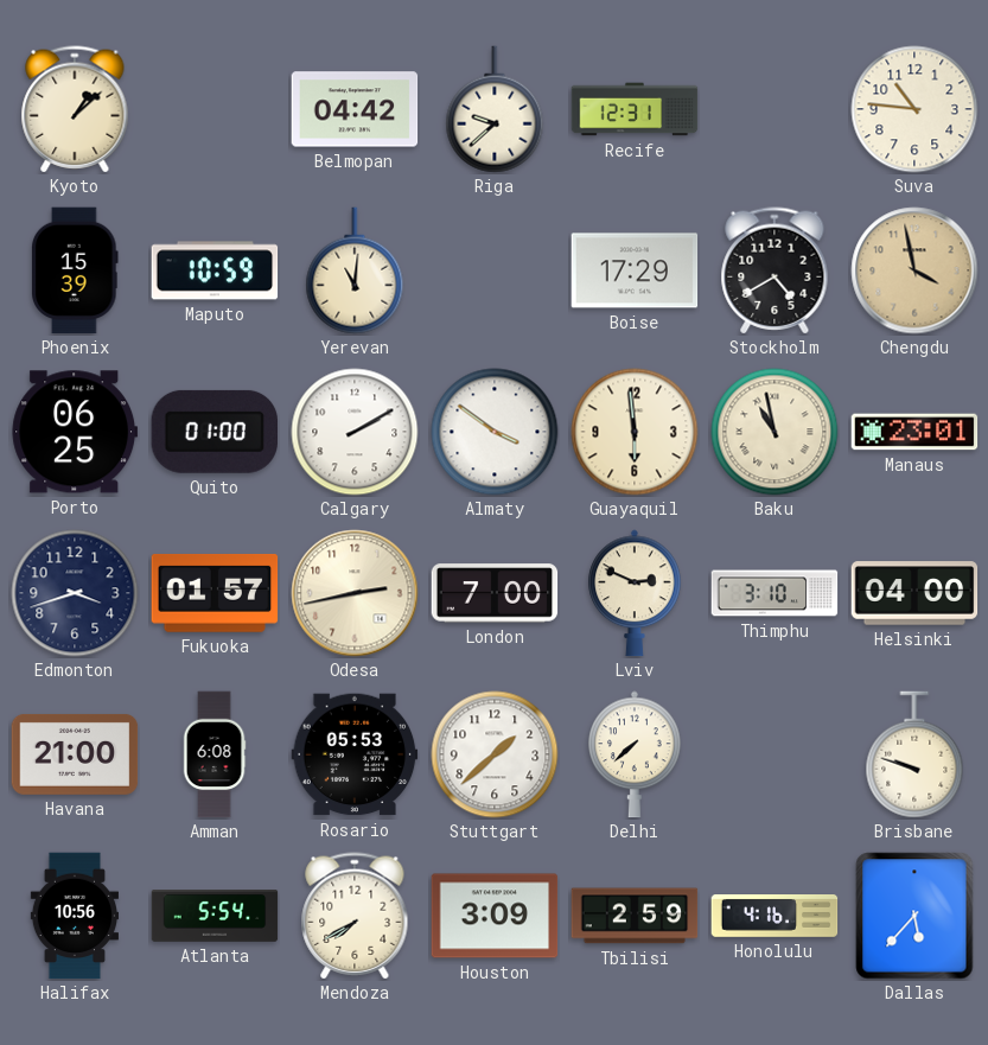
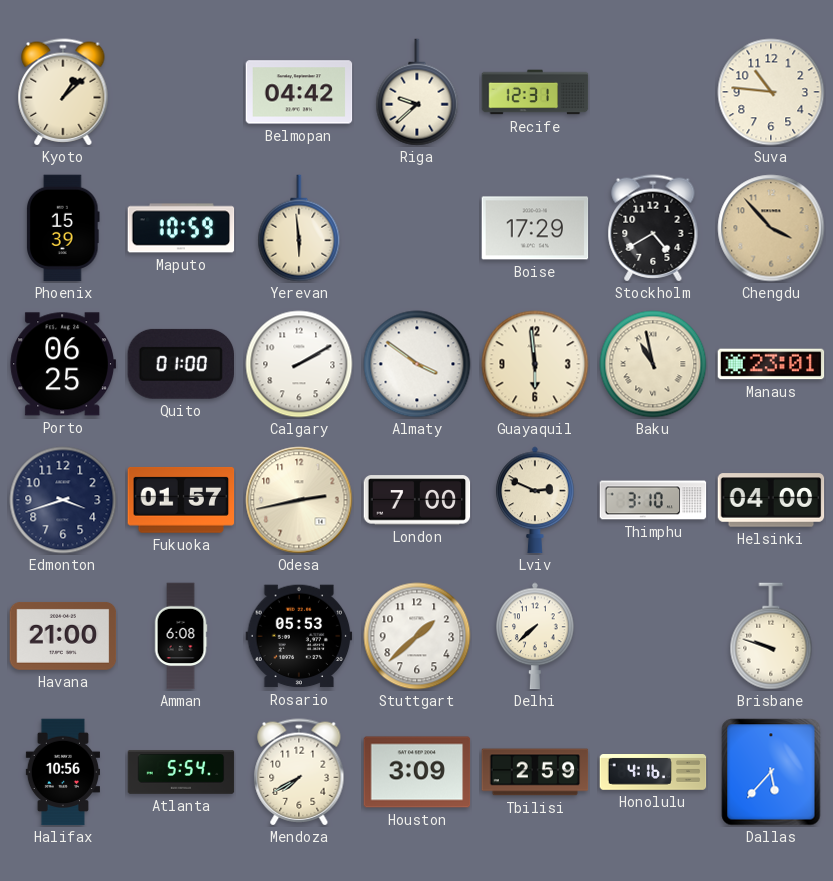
Yerevan: 11:01 -> 5:59 (299, 228)
Chengdu: 3:58 -> 3:53 (771, 228)
